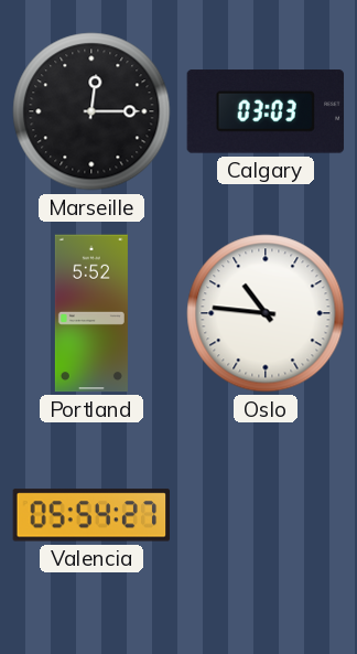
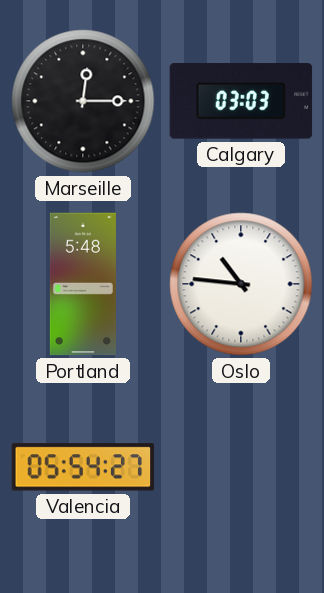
Portland: 5:52 -> 5:48 (83, 284)
